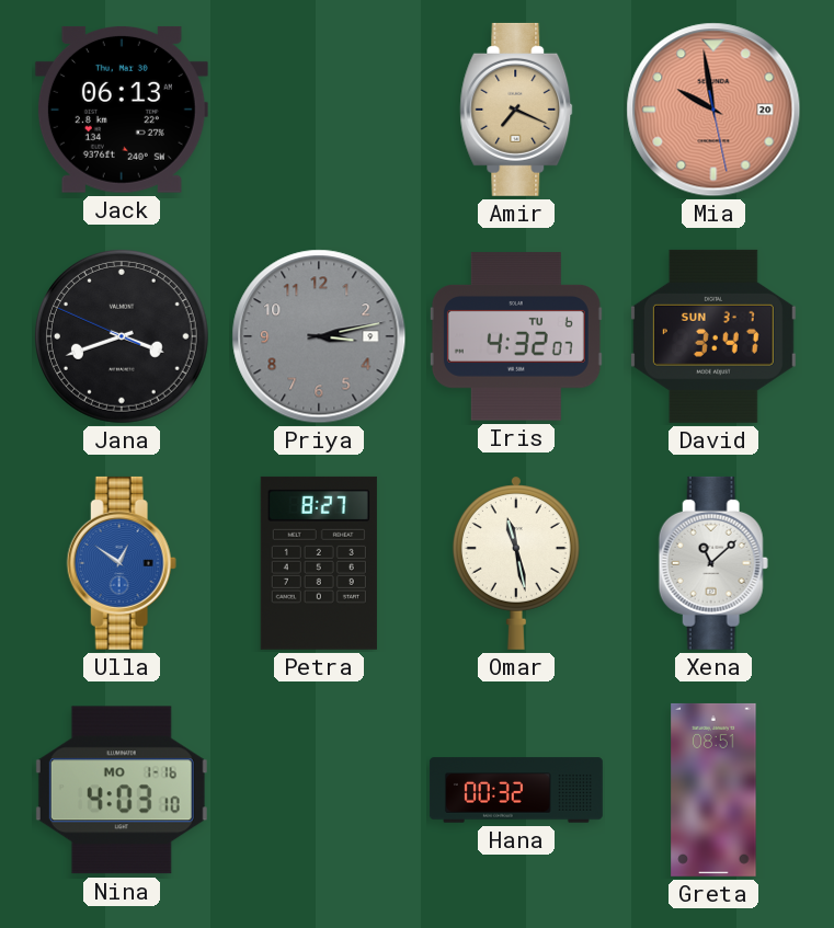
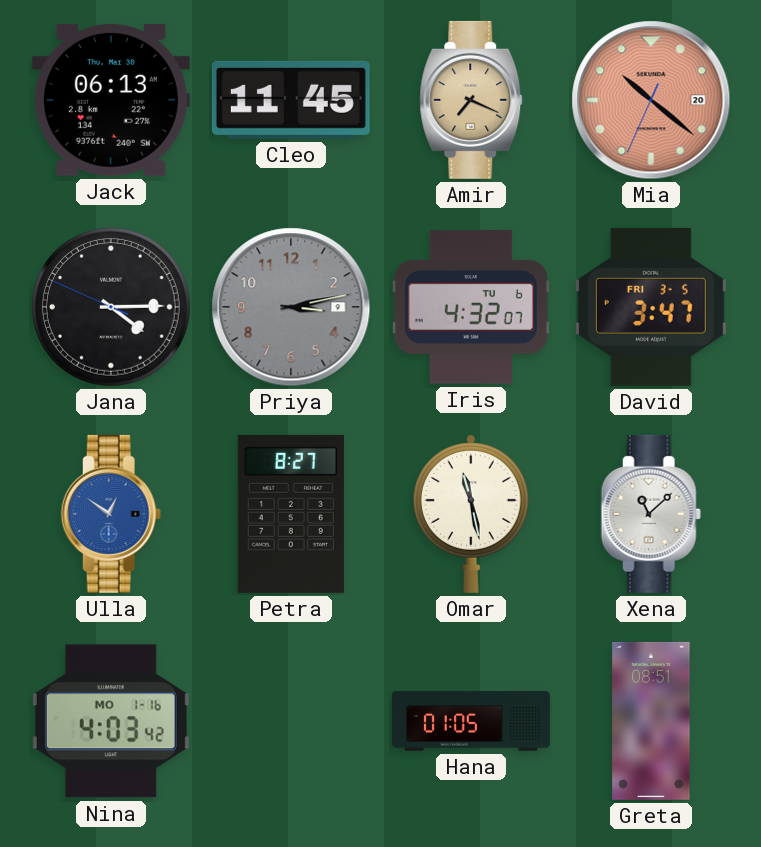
Cleo: none -> 11:45 (291, 100)
Mia: 9:58 -> 10:21 (651, 100)
Jana: 3:41 -> 4:14 (111, 307)
David date: SUN 3-7 -> FRI 3-5 (651, 307)
Nina: 4:03:10 -> 4:03:42 (111, 721)
Hana: 00:32 -> 01:05 (471, 721)
